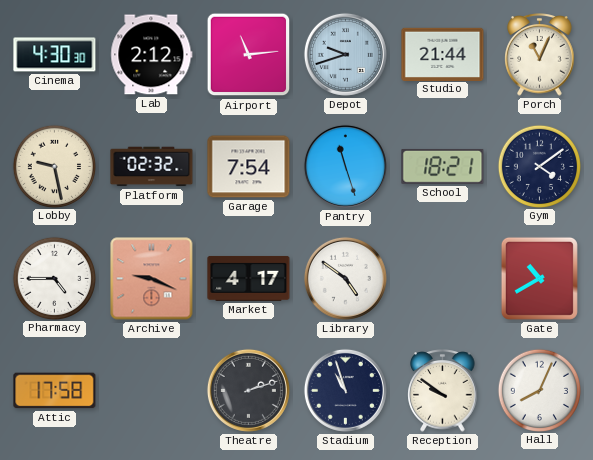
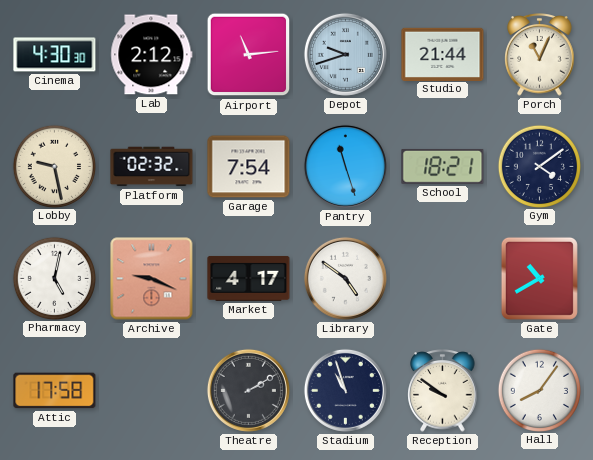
Pharmacy: 4:45 -> 5:02 (54, 278)
Theatre: 2:12 -> 2:10 (248, 390)
Hall: 8:04 -> 8:06 (539, 390)
